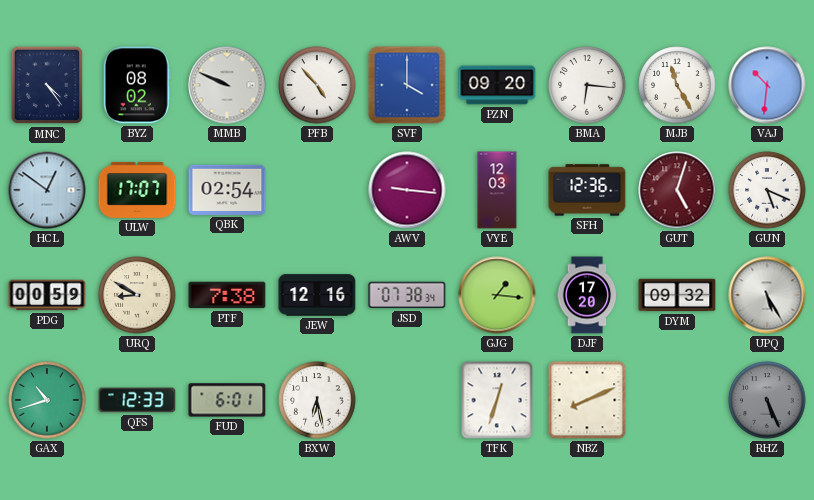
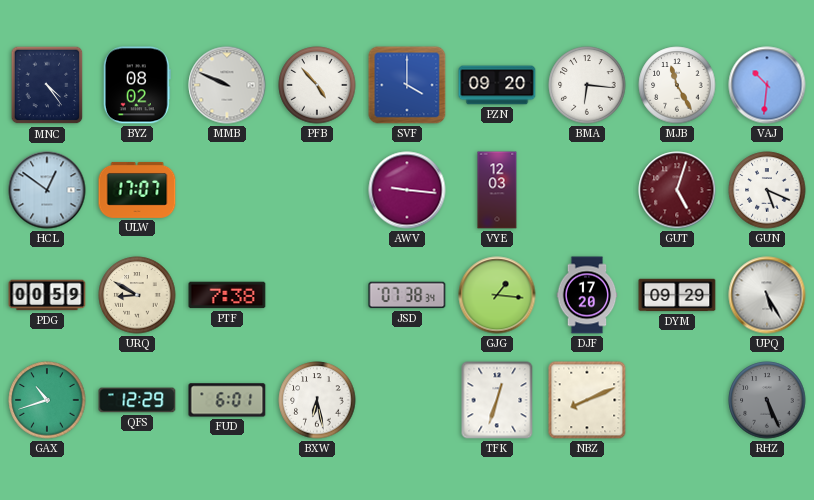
QBK: 02:54 -> none (227, 190)
SFH: 12:36 -> none (587, 190)
JEW: 12:16 -> none (317, 295)
DYM: 09:32 -> 09:29 (677, 295)
QFS: 12:33 -> 12:29 (137, 400)
